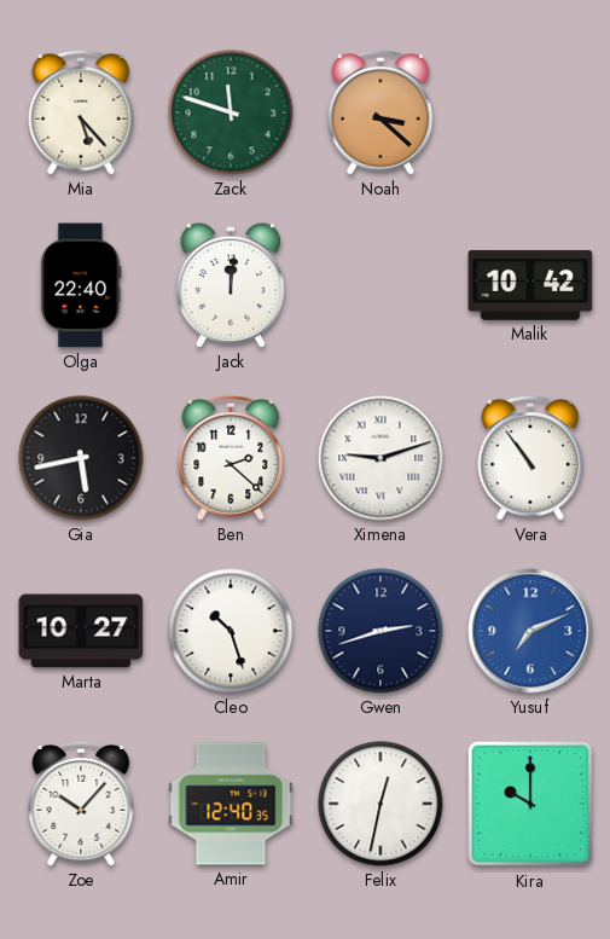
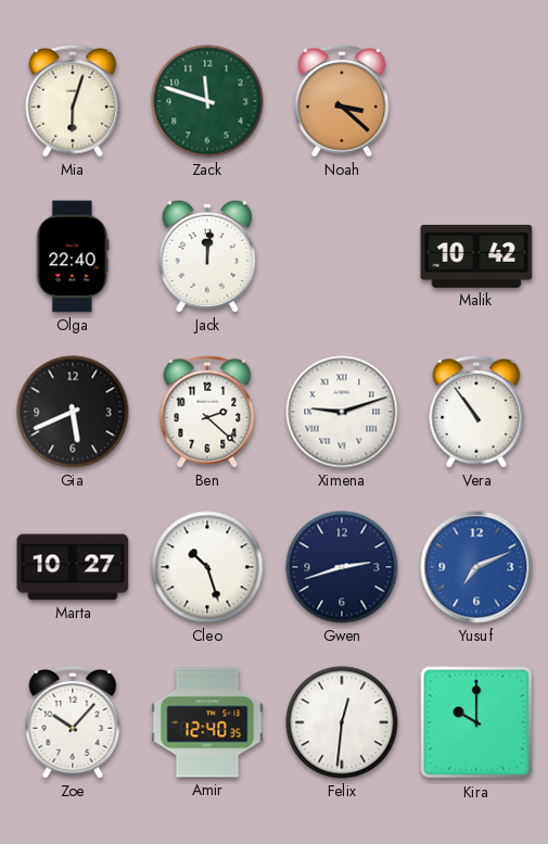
Mia: 5:23 -> 6:03 (73, 101)
Gia: 5:43 -> 5:41 (73, 412)
Felix: 12:32 -> 12:31 (342, 722)
